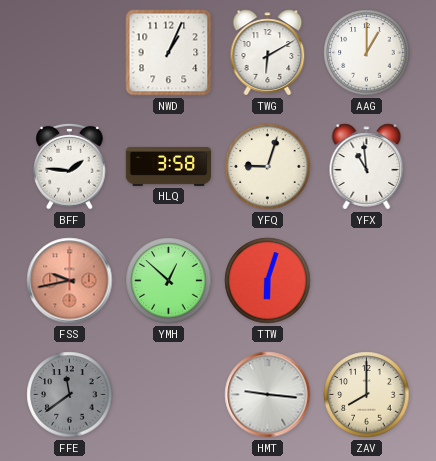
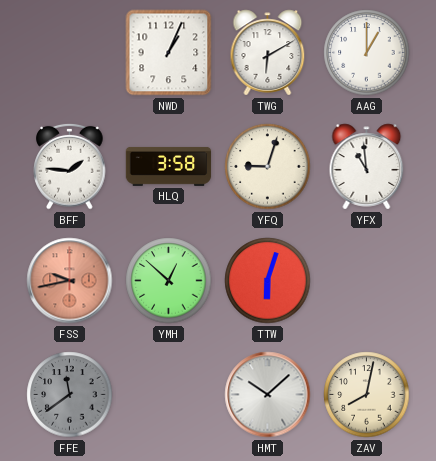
HMT: 9:16 -> 10:08 (268, 395)
ZAV: 8:00 -> 8:02 (367, 395)
